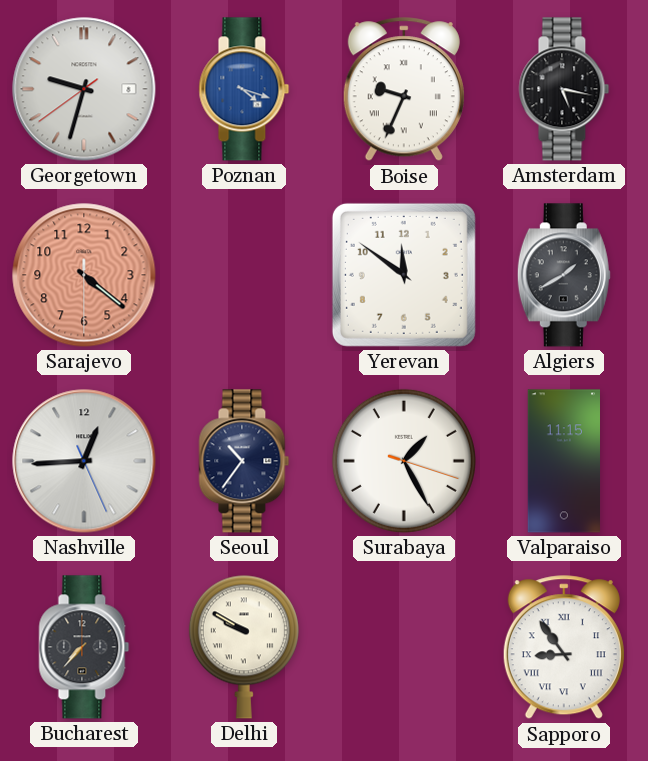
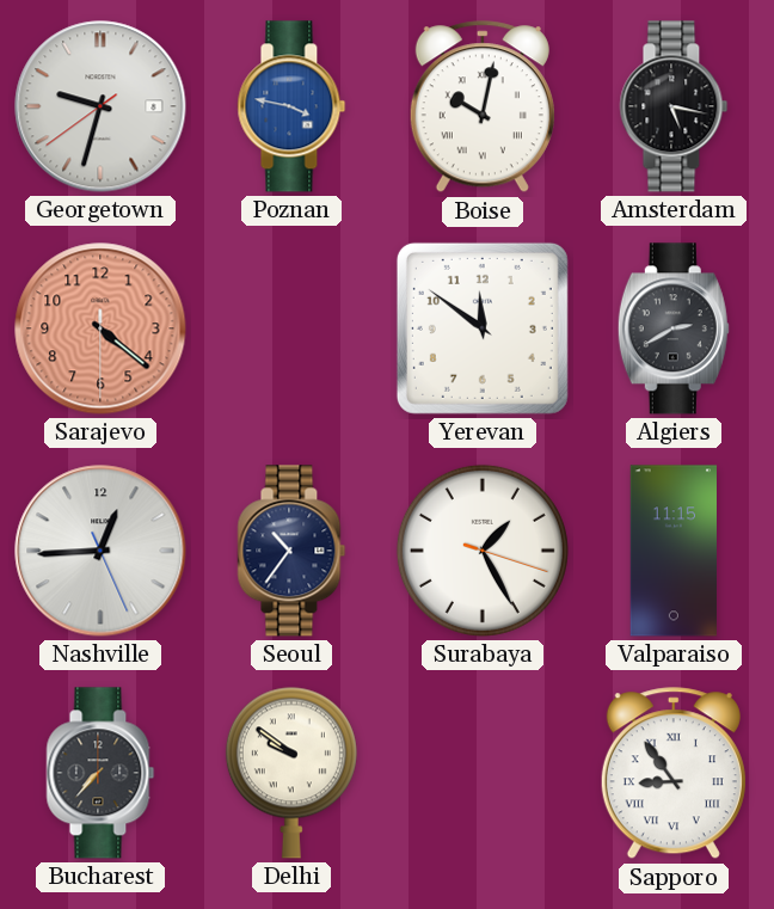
Poznan: 4:18 -> 3:47 (291, 106)
Boise: 9:34 -> 10:02 (483, 108)
Algiers: 1:40 -> 2:40 (674, 328)
Delhi: 9:50 -> 9:51 (291, 773)
